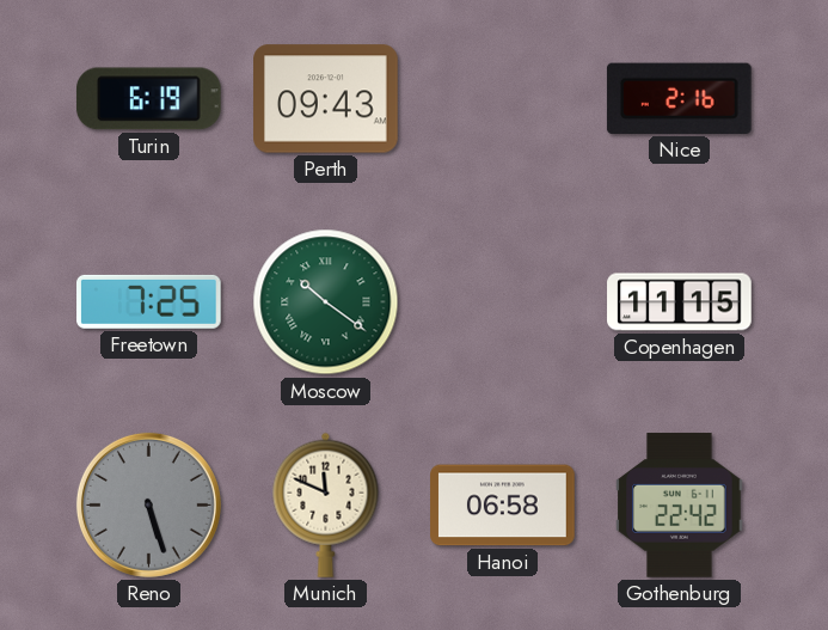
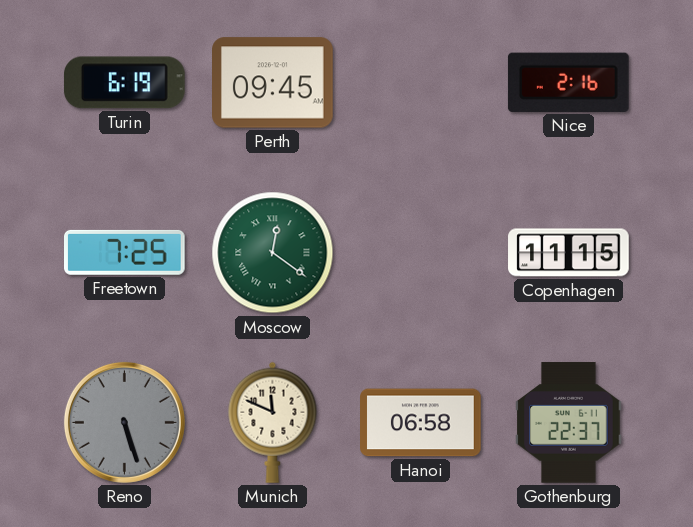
Perth: 09:43 -> 09:45 (273, 83)
Moscow: 10:21 -> 12:21 (273, 253)
Gothenburg: 22:42 -> 22:37 (569, 423)
